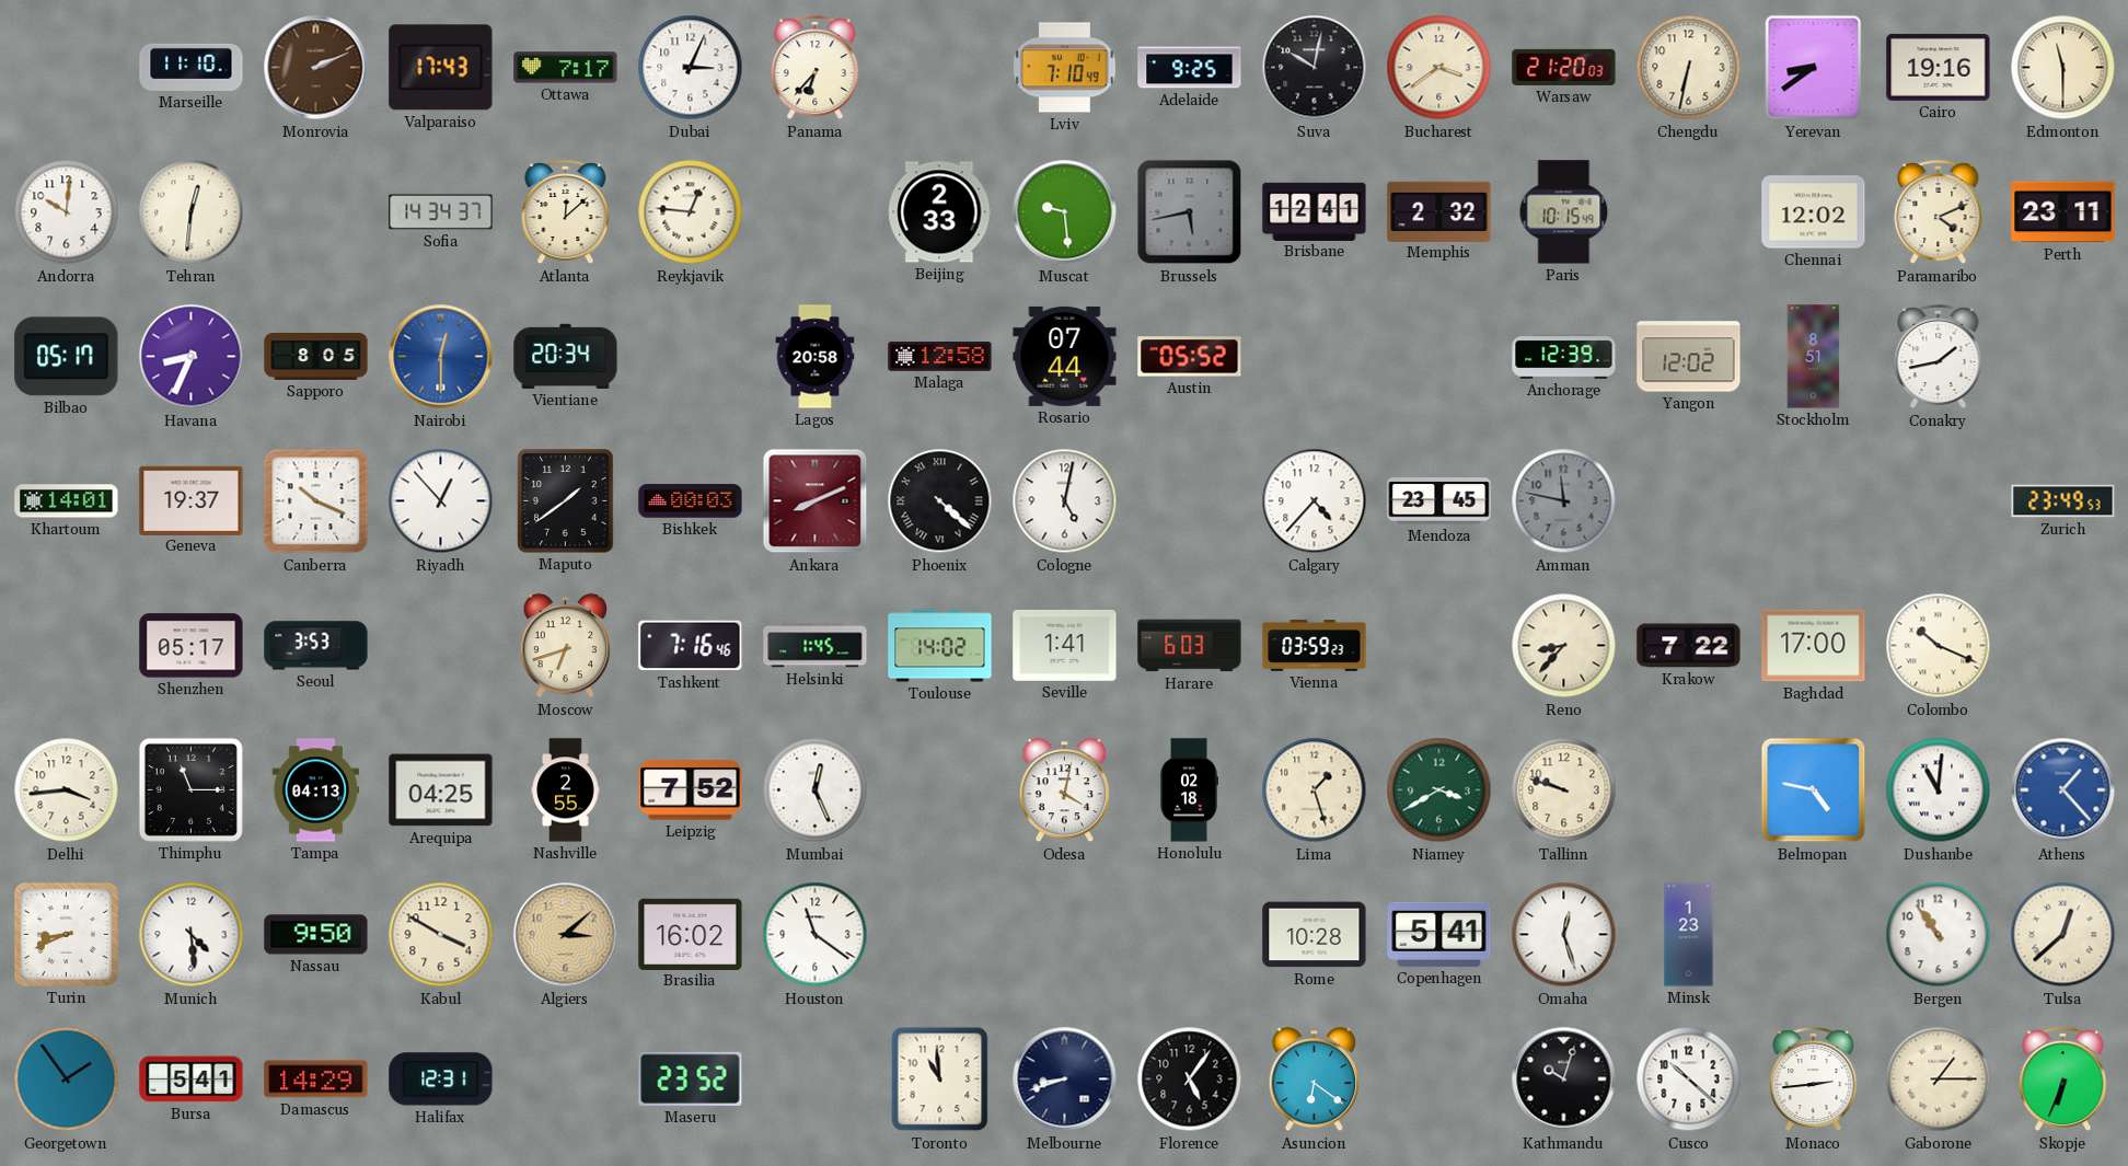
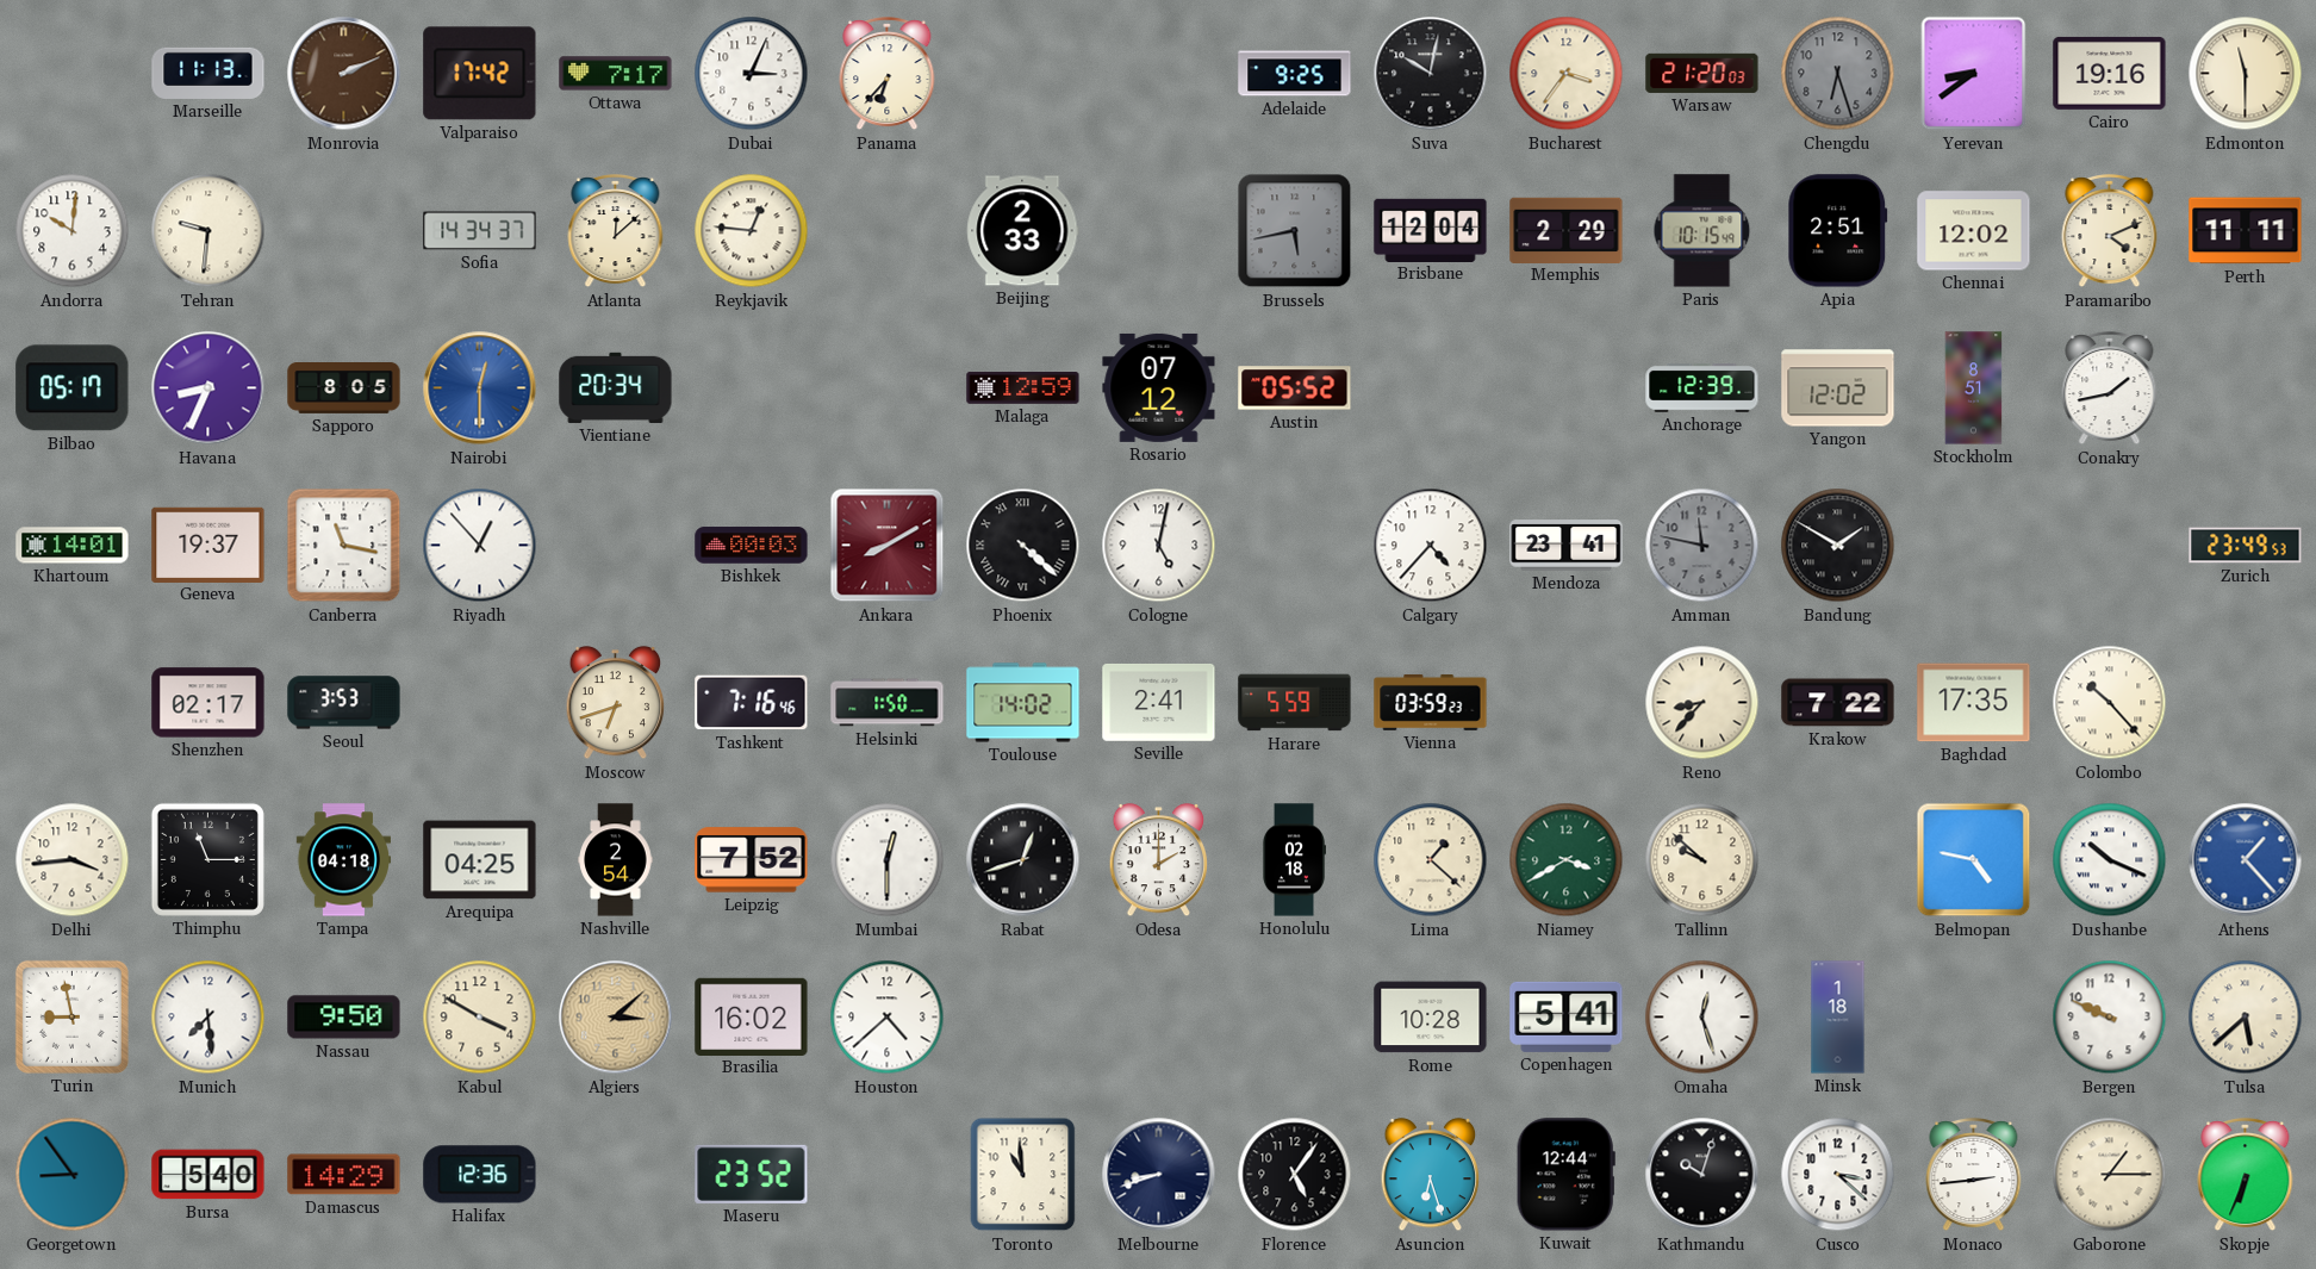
Marseille: 11:10 -> 11:13 (208, 73)
Valparaiso: 17:43 -> 17:42 (480, 74)
Lviv: 7:10 -> none (1064, 68)
Bucharest: 3:39 -> 3:36 (1567, 74)
Chengdu: 6:32 -> 6:27 (1838, 74)
Chengdu dial: cream -> grey (1838, 74)
Tehran: 12:31 -> 9:31 (208, 231)
Muscat: 9:29 -> none (1065, 212)
Brisbane: 12:41 -> 12:04 (1431, 230)
Memphis: 2:32 -> 2:29 (1567, 230)
Apia: none -> 2:51 (1838, 231)
Perth: 23:11 -> 11:11 (2246, 231)
Lagos: 20:58 -> none (816, 357)
Malaga: 12:58 -> 12:59 (1023, 388)
Rosario: 07:44 -> 07:12 (1159, 387)
Canberra: 10:19 -> 11:17 (344, 546)
Maputo: 1:39 -> none (566, 501)
Ankara: 8:11 -> 8:10 (888, 546)
Mendoza: 23:45 -> 23:41 (1567, 546)
Bandung: none -> 1:50 (1838, 546)
Shenzhen: 05:17 -> 02:17 (208, 703)
Helsinki: 1:45 -> 1:50 (888, 703)
Seville: 1:41 -> 2:41 (1159, 702)
Harare: 6:03 -> 5:59 (1295, 703)
Baghdad: 17:00 -> 17:35 (1974, 703)
Colombo: 10:19 -> 10:23 (2110, 703)
Tampa: 04:13 -> 04:18 (343, 860)
Nashville: 2:55 -> 2:54 (616, 860)
Mumbai: 12:26 -> 12:30 (888, 860)
Rabat: none -> 12:42 (1023, 860)
Odesa: 4:02 -> 2:00 (1159, 860)
Lima: 1:27 -> 1:22 (1431, 860)
Tallinn: 9:48 -> 9:52 (1702, 860)
Dushanbe: 11:01 -> 10:19 (2110, 860)
Turin: 8:41 -> 8:58 (71, 1016)
Munich: 4:29 -> 7:29 (208, 1018)
Houston: 11:21 -> 4:38 (888, 1018)
Minsk: 1:23 -> 1:18 (1838, 1018)
Bergen: 10:54 -> 9:49 (2110, 1018)
Tulsa: 12:38 -> 5:38 (2246, 1018)
Georgetown: 1:54 -> 8:54 (73, 1175)
Bursa: 5:41 -> 5:40 (208, 1175)
Halifax: 12:31 -> 12:36 (480, 1175)
Asuncion: 6:21 -> 6:27 (1431, 1175)
Kuwait: none -> 12:44 (1565, 1175)
Cusco: 10:22 -> 3:22 (1838, 1175)
